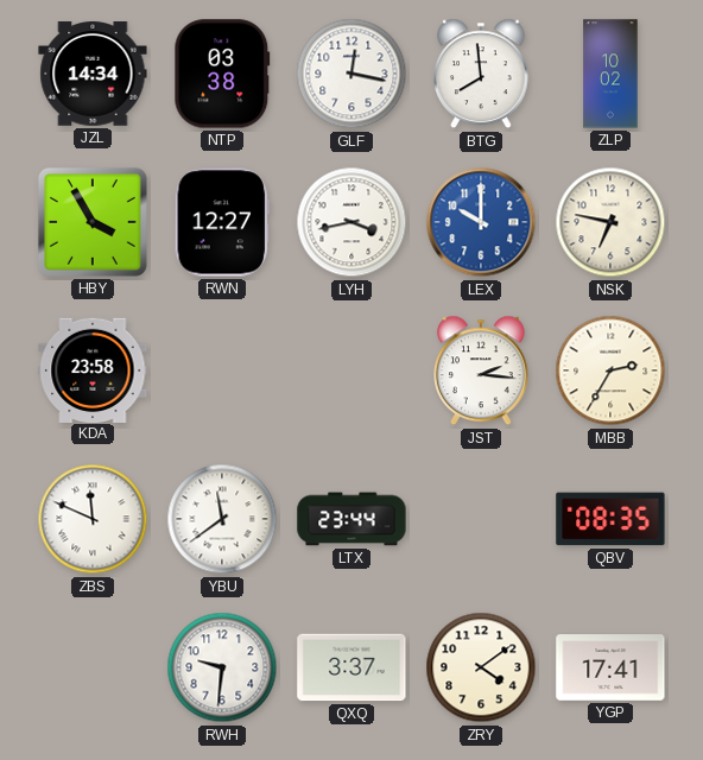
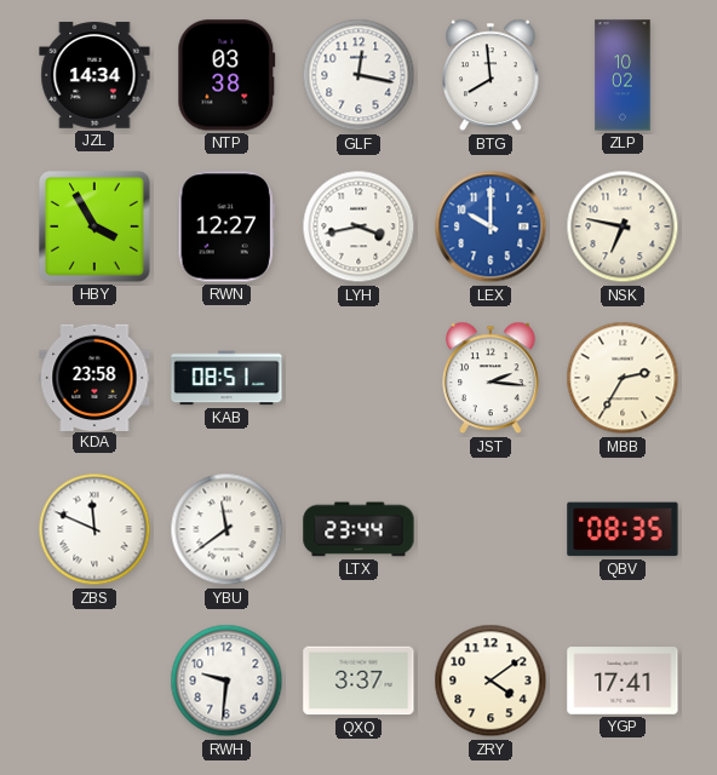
KAB: none -> 08:51 (226, 378)
